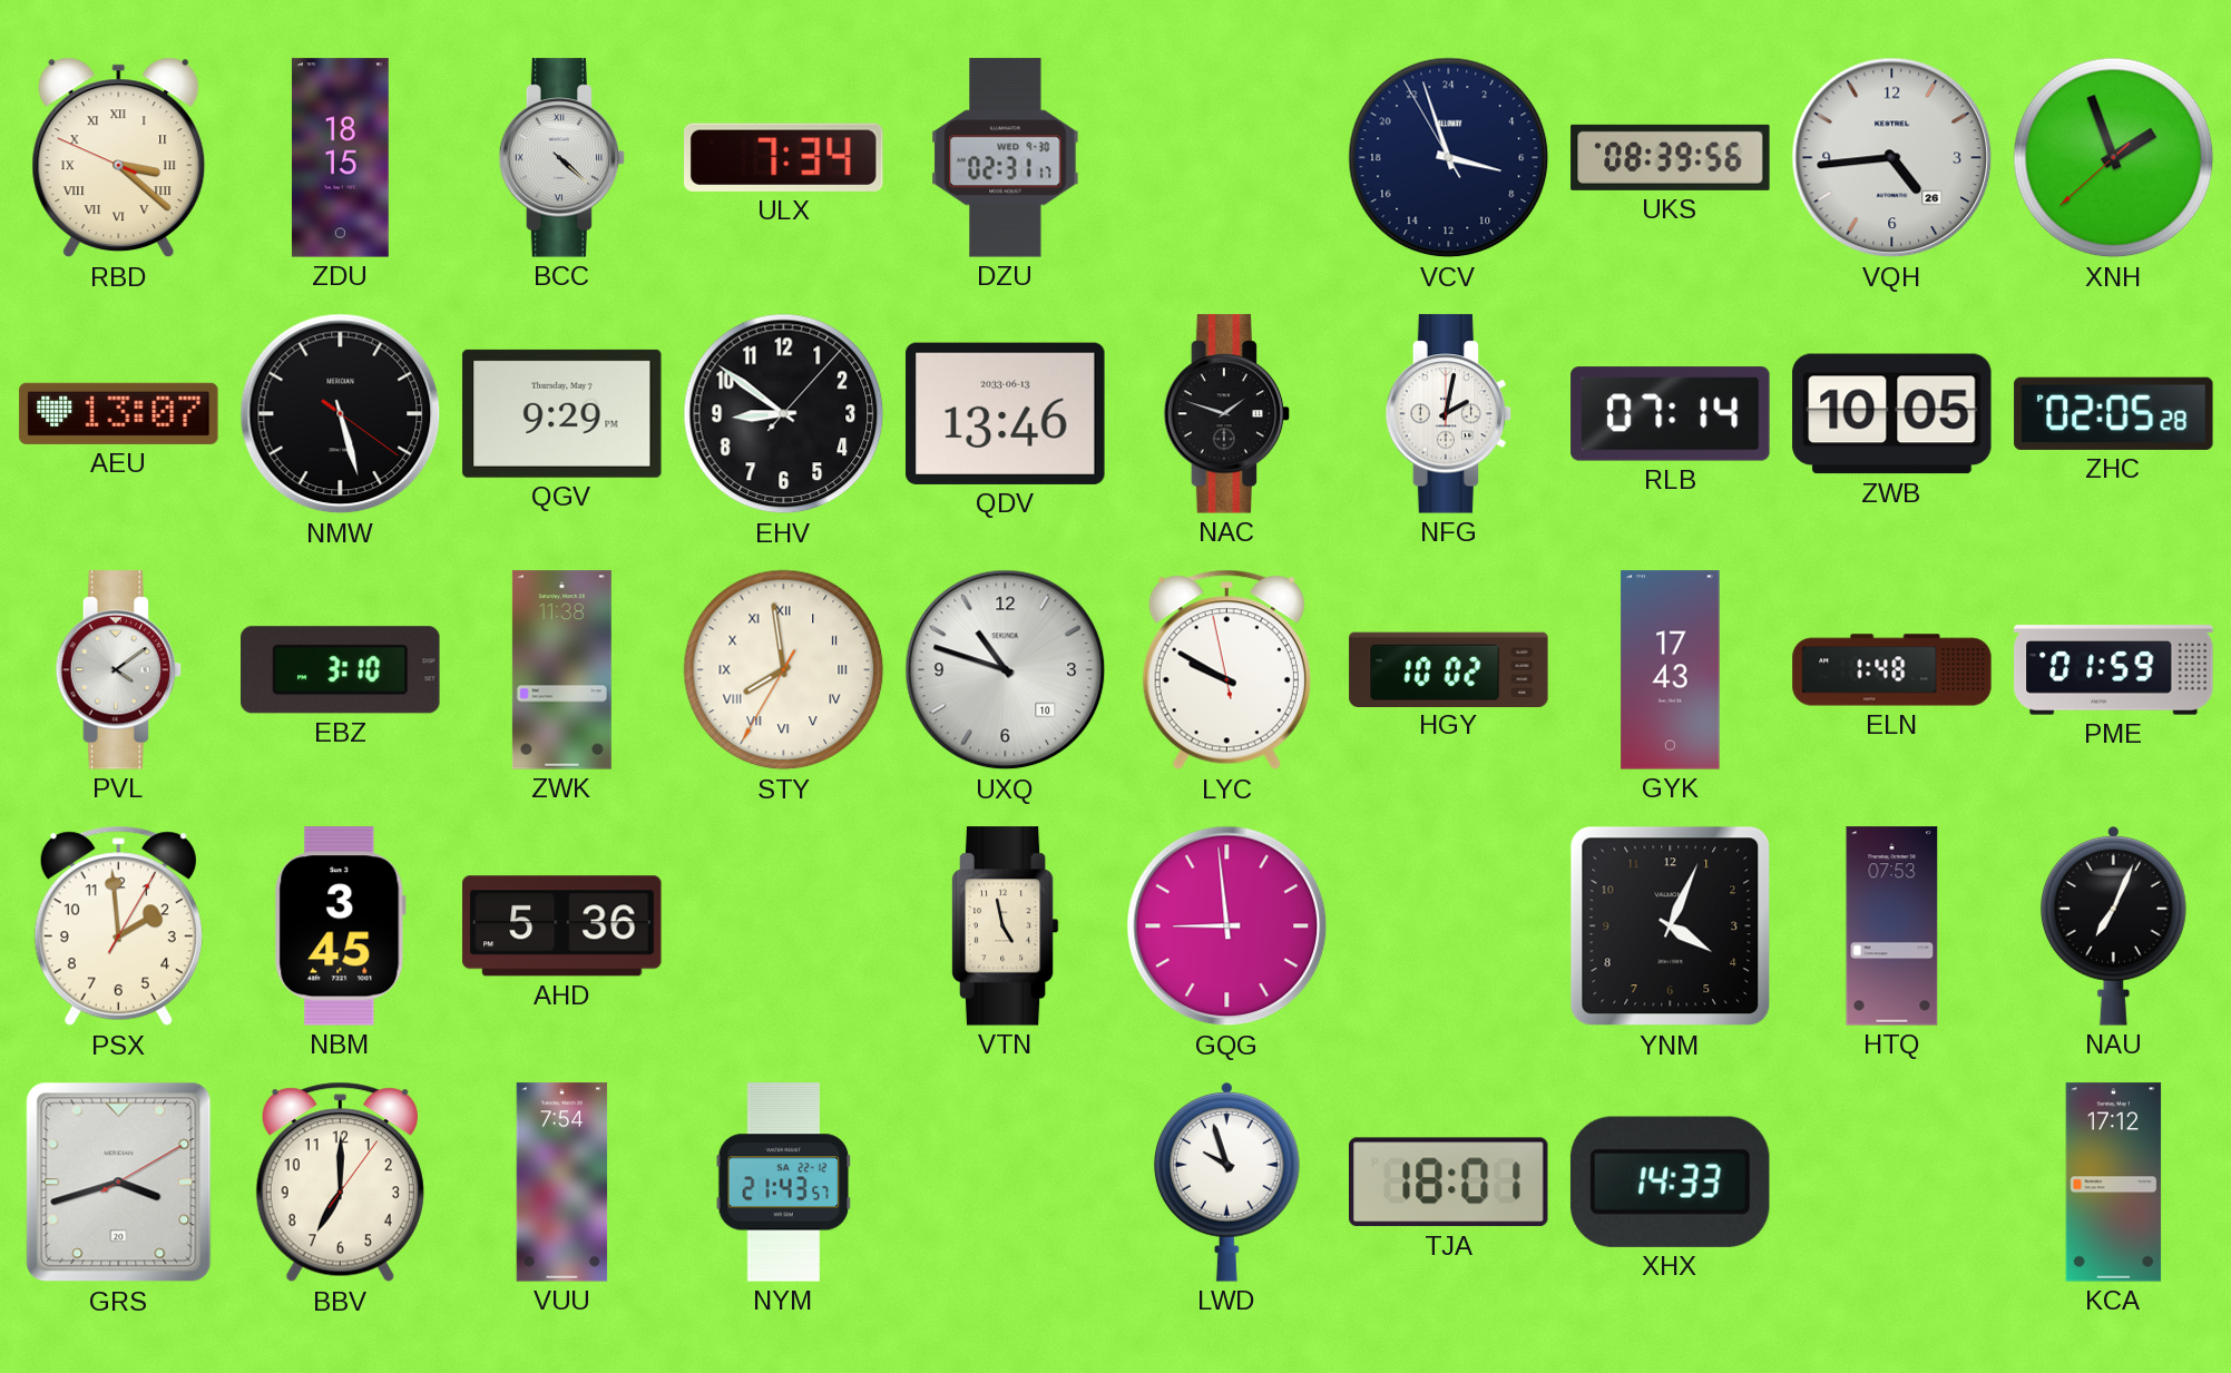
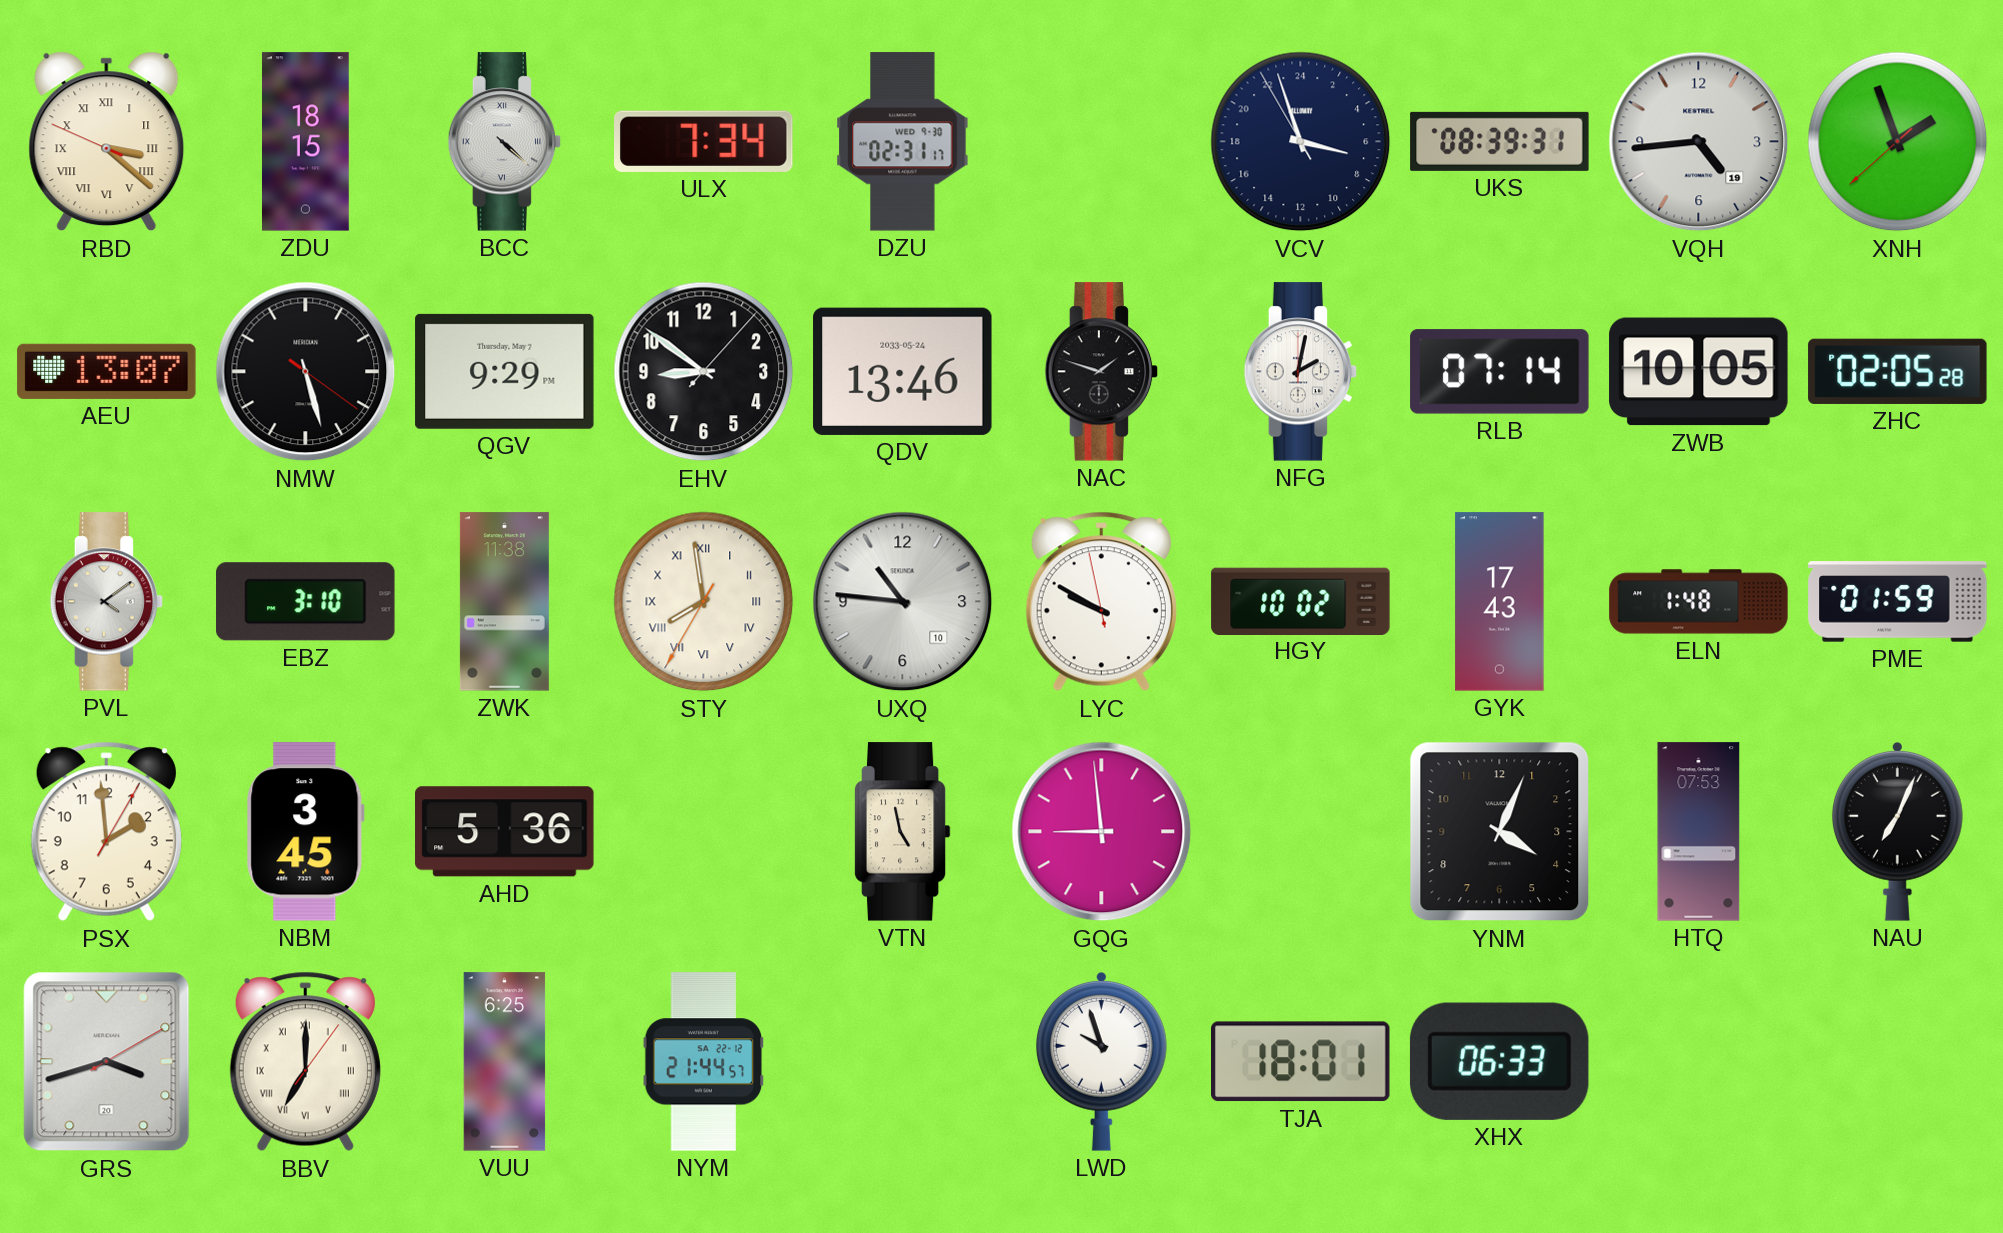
UKS: 08:39:56 -> 08:39:31 (1500, 141)
VQH date: 26 -> 19 (1699, 142)
QDV date: 2033-06-13 -> 2033-05-24 (903, 371)
UXQ: 10:48 -> 10:46 (903, 602)
BBV numerals: Arabic -> Roman (305, 1062)
VUU: 7:54 -> 6:25 (505, 1062)
NYM: 21:43 -> 21:44 (704, 1062)
XHX: 14:33 -> 06:33 (1499, 1061)
KCA: 17:12 -> none (2114, 1183)
